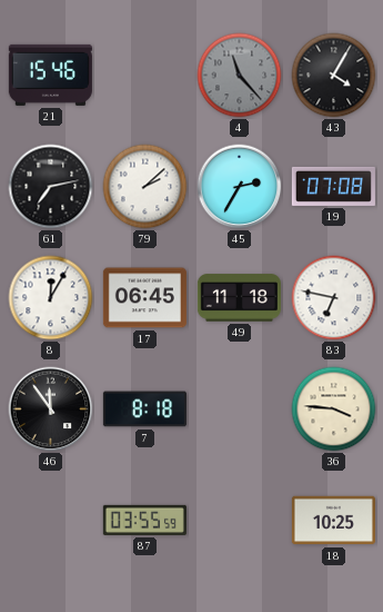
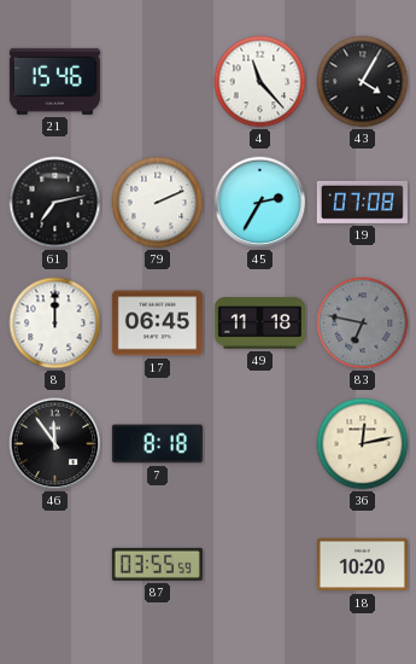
4 dial: grey -> white (260, 82)
79: 2:08 -> 2:11 (158, 203)
8: 12:05 -> 12:00 (55, 324)
83 dial: white -> grey (363, 324)
36: 3:46 -> 12:13 (363, 444)
18: 10:25 -> 10:20 (362, 565)
